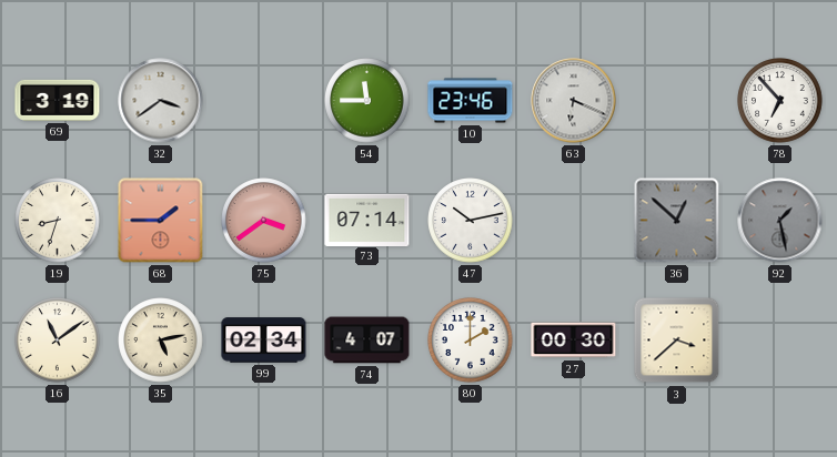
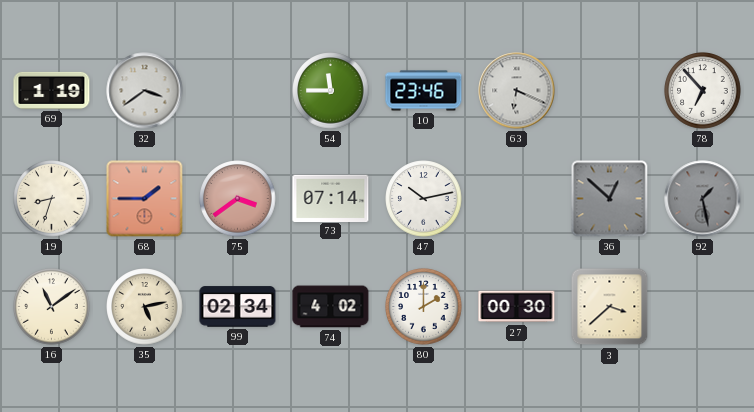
69: 3:19 -> 1:19 (52, 90)
74: 4:07 -> 4:02 (331, 307)
